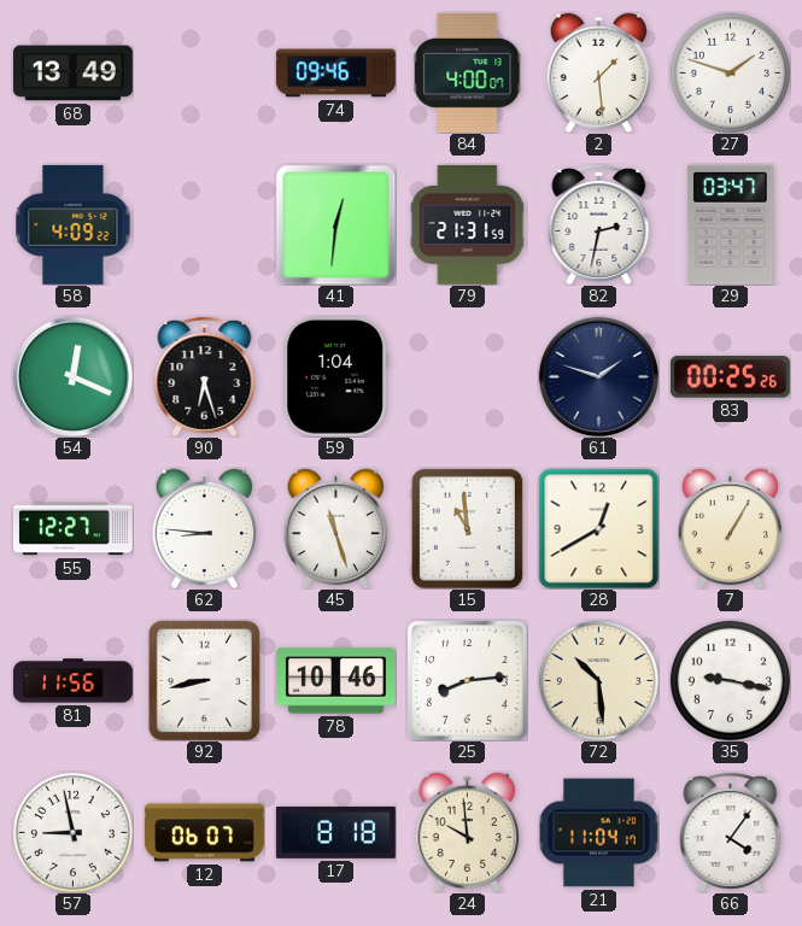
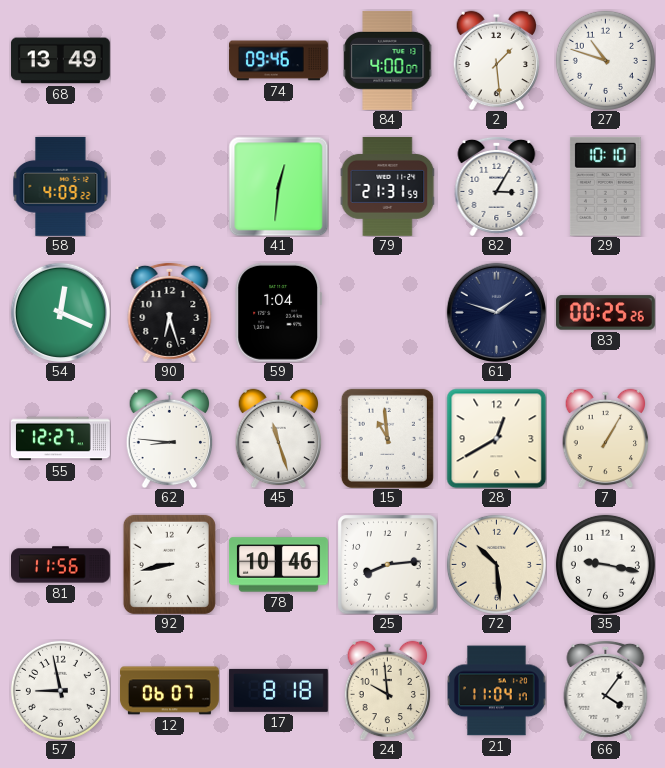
27: 1:48 -> 10:48 (605, 60)
82: 2:32 -> 3:05 (497, 186)
29: 03:47 -> 10:10 (605, 186)
